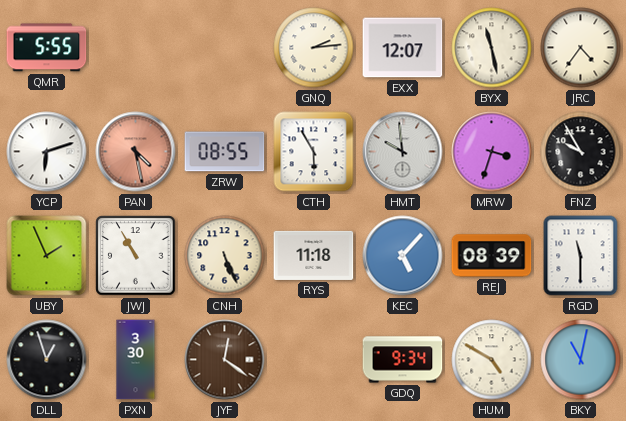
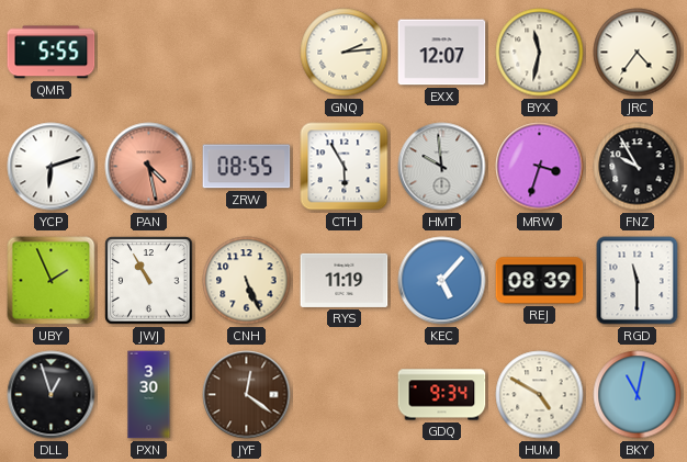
BYX: 11:28 -> 11:32 (540, 53)
RYS: 11:18 -> 11:19 (345, 280)
